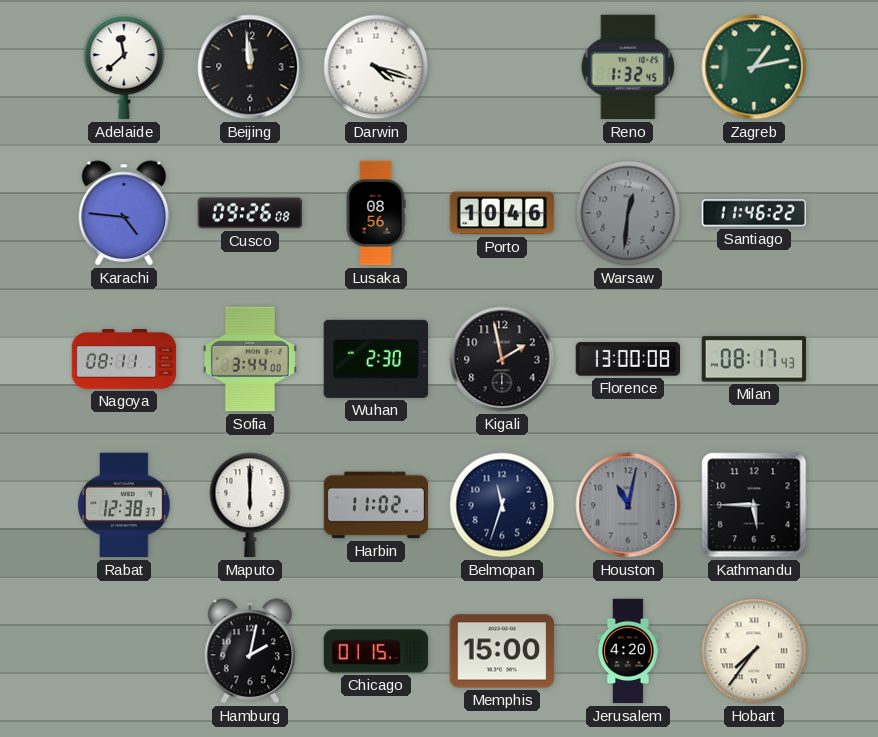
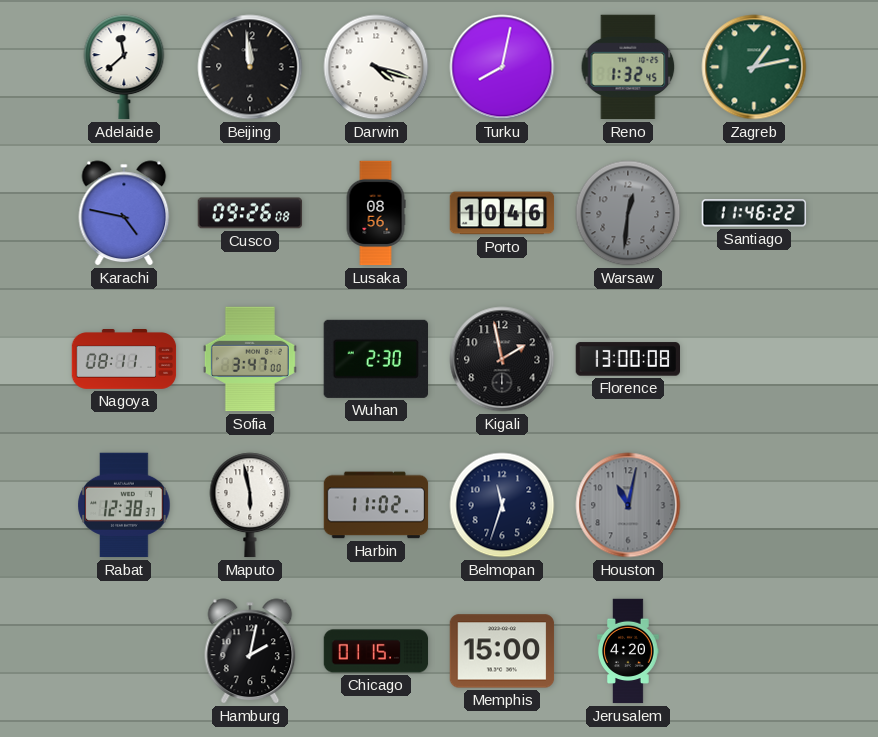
Turku: none -> 8:02 (502, 67)
Karachi: 4:46 -> 4:47 (124, 213)
Sofia: 3:44 -> 3:47 (250, 359)
Milan: 08:17 -> none (754, 359)
Maputo: 6:00 -> 5:58 (250, 505)
Kathmandu: 5:45 -> none (754, 505)
Hobart: 7:36 -> none (754, 651)
